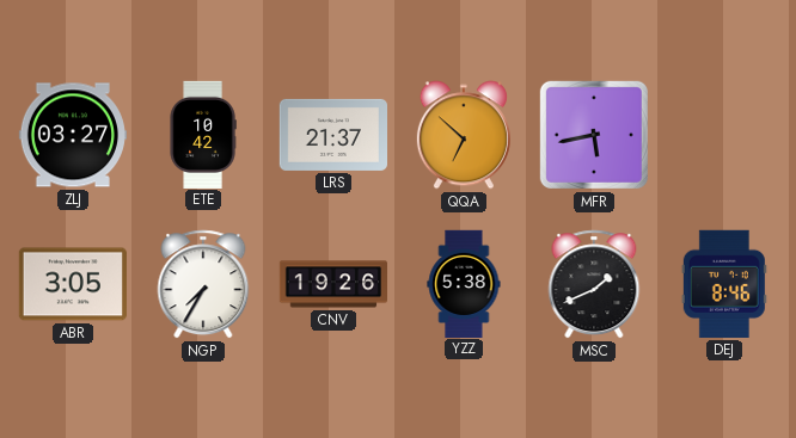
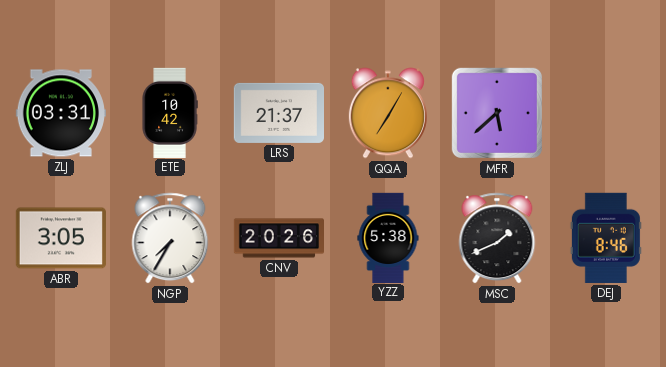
ZLJ: 03:27 -> 03:31 (60, 113)
QQA: 6:52 -> 7:05 (388, 113)
MFR: 5:43 -> 5:38 (497, 113)
CNV: 19:26 -> 20:26 (278, 238)
